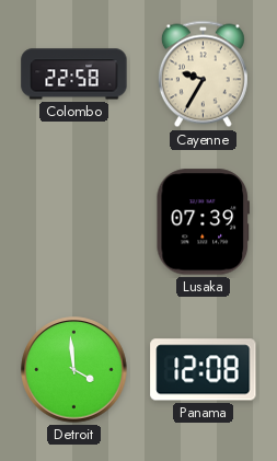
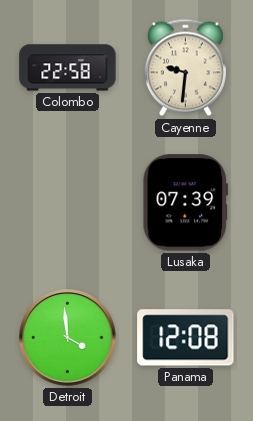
Cayenne: 9:35 -> 9:31 (185, 68)
